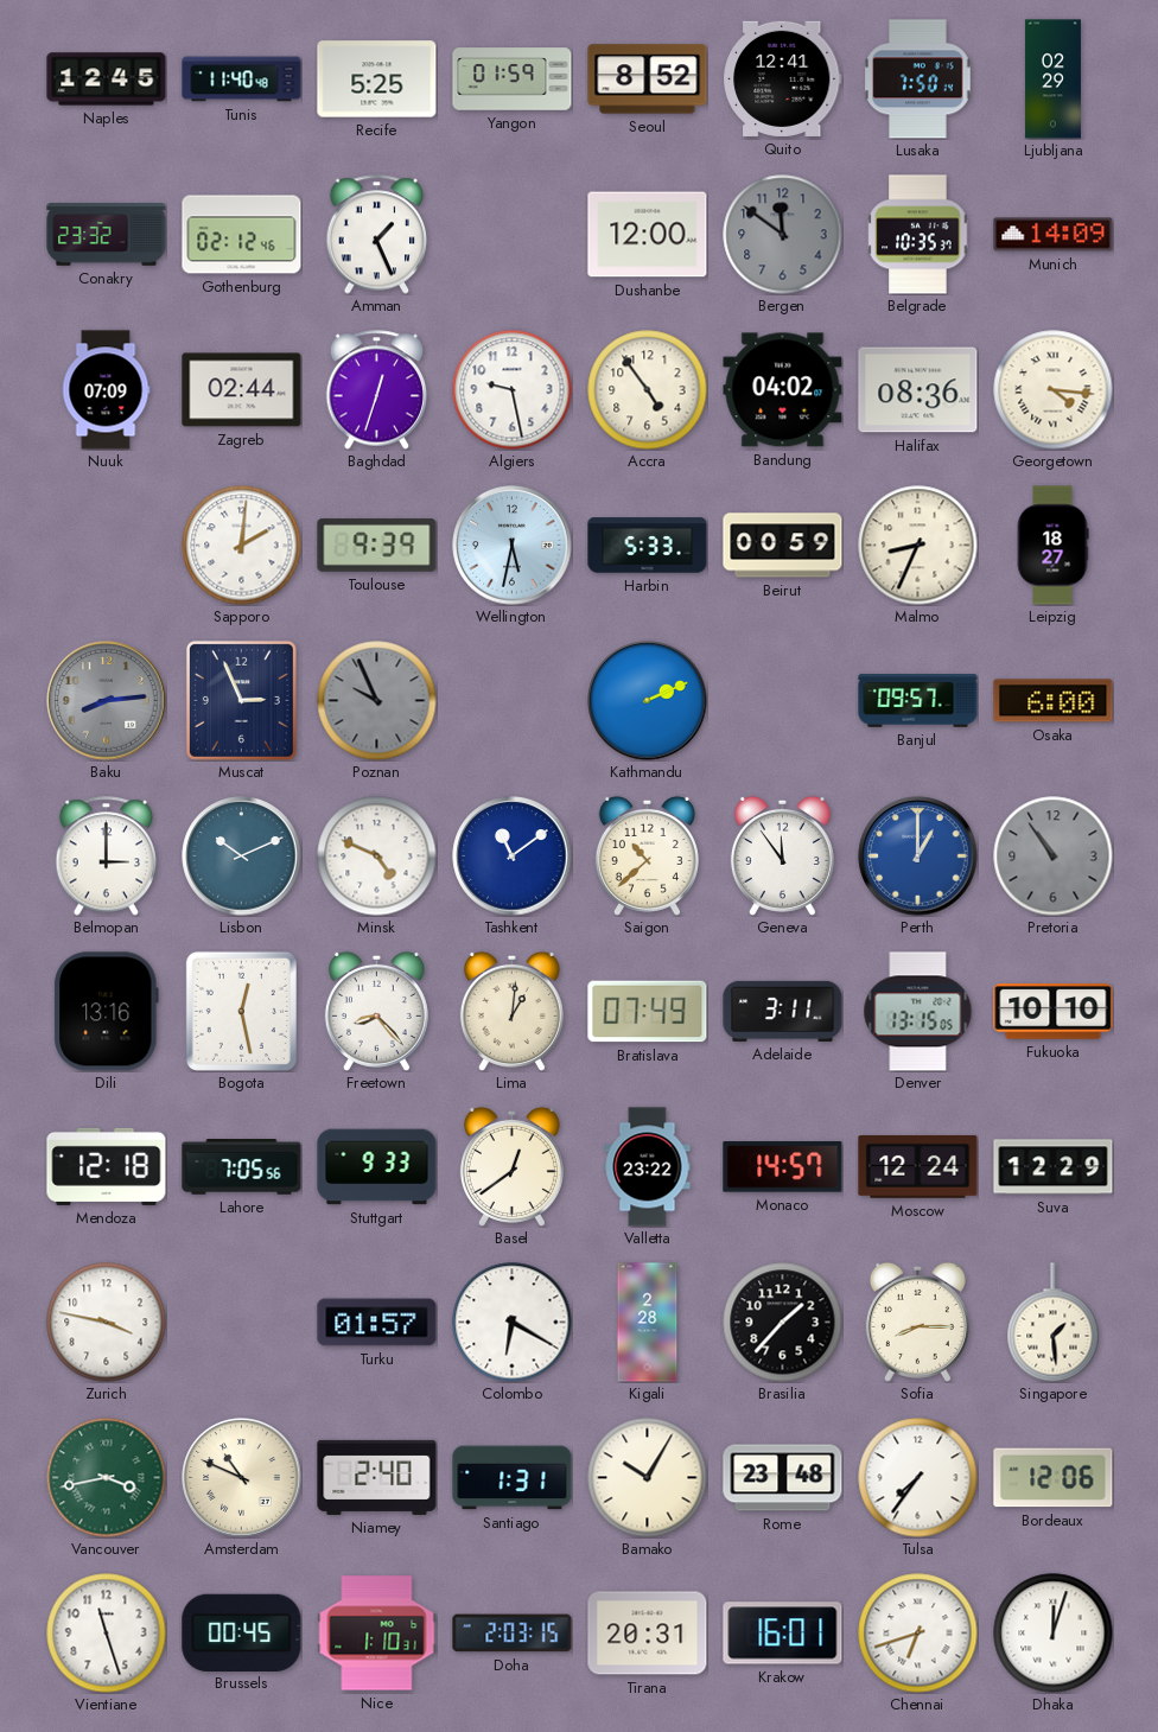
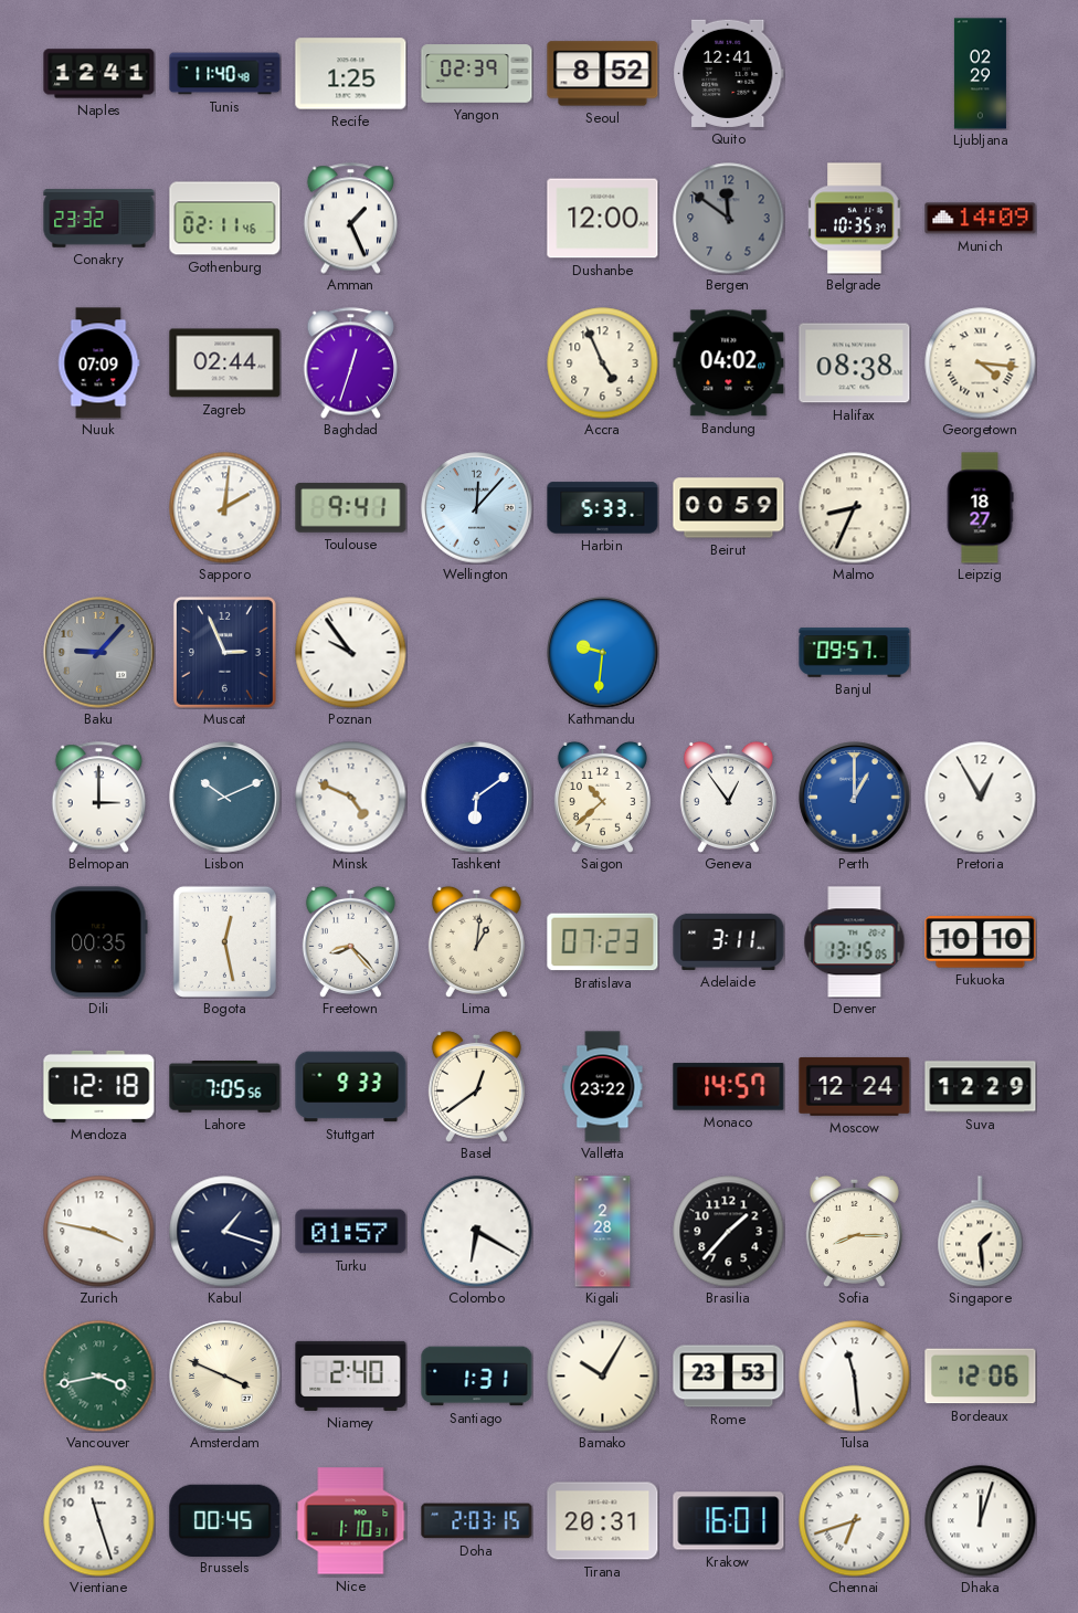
Naples: 12:45 -> 12:41 (99, 74)
Recife: 5:25 -> 1:25 (351, 74)
Yangon: 01:59 -> 02:39 (477, 74)
Lusaka: 7:50 -> none (918, 79)
Gothenburg: 02:12 -> 02:11 (225, 219)
Algiers: 9:28 -> none (513, 390)
Accra: 4:54 -> 4:56 (603, 363)
Halifax: 08:36 -> 08:38 (855, 363)
Toulouse: 9:39 -> 9:41 (351, 508)
Wellington: 5:32 -> 12:07 (477, 508)
Baku: 8:14 -> 9:07 (99, 653)
Poznan: 9:56 -> 9:54 (351, 653)
Poznan dial: grey -> white (351, 653)
Kathmandu: 2:11 -> 9:31 (603, 653)
Osaka: 6:00 -> none (1054, 701)
Tashkent: 11:09 -> 6:09 (477, 798)
Geneva: 11:54 -> 12:54 (728, 797)
Pretoria: 10:54 -> 12:55 (981, 798)
Pretoria dial: grey -> white (981, 798)
Dili: 13:16 -> 00:35 (99, 942)
Bratislava: 07:49 -> 07:23 (603, 942)
Kabul: none -> 1:18 (225, 1232)
Amsterdam: 10:49 -> 3:49 (225, 1377)
Rome: 23:48 -> 23:53 (729, 1377)
Tulsa: 7:36 -> 11:29 (855, 1377)
